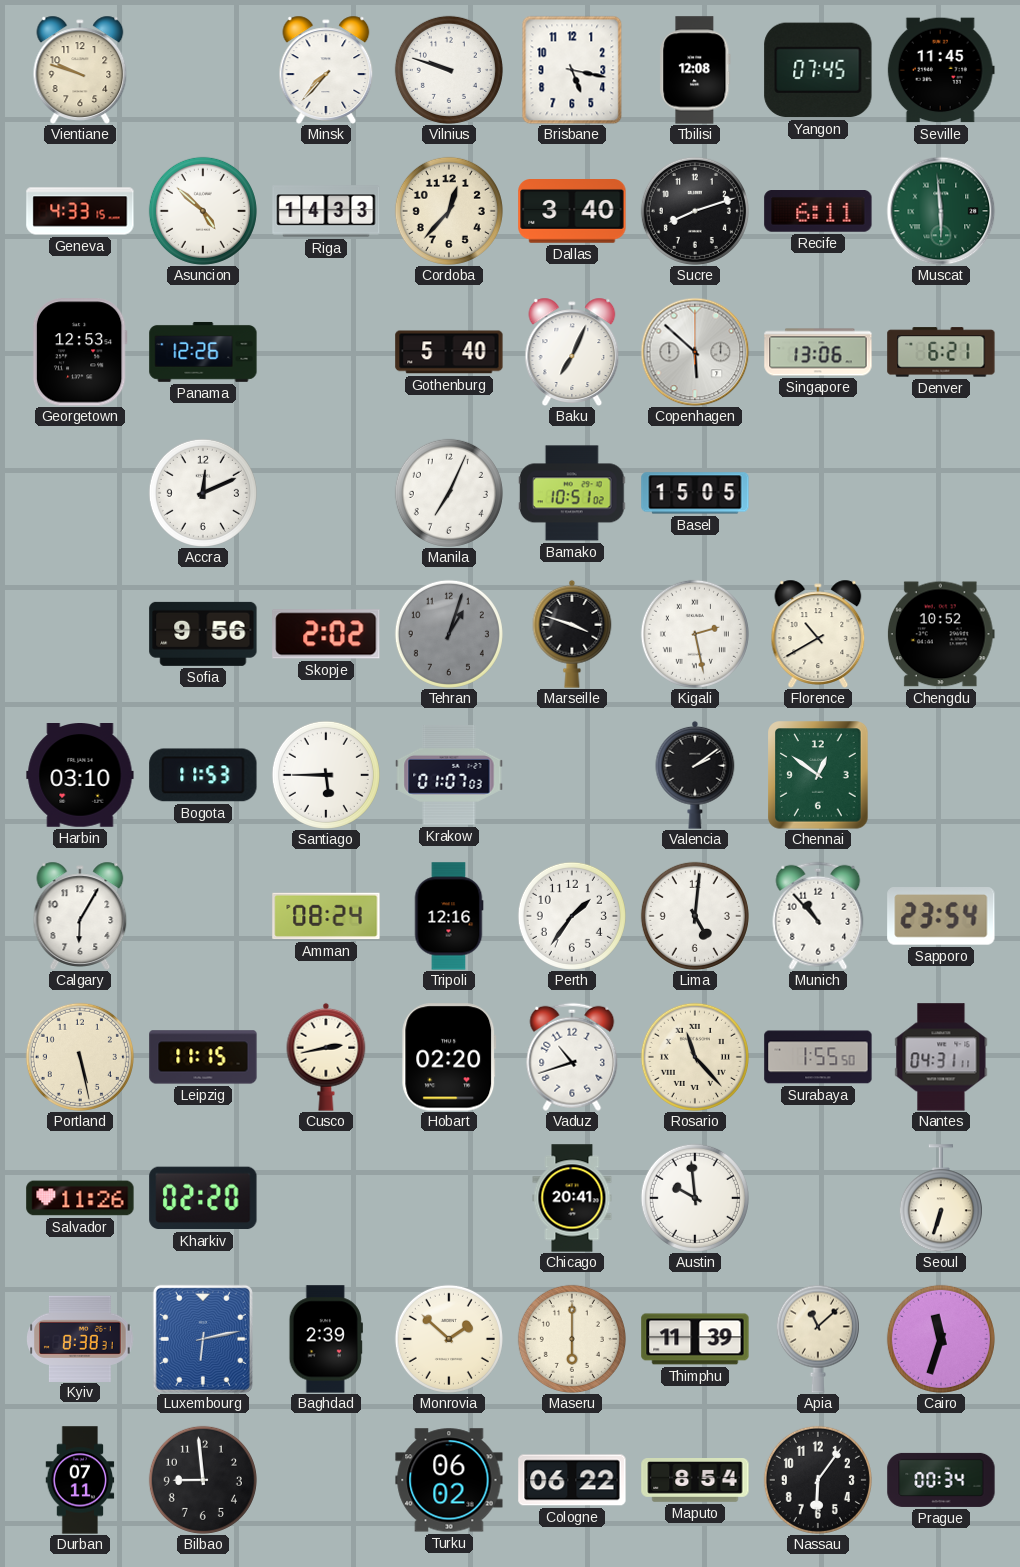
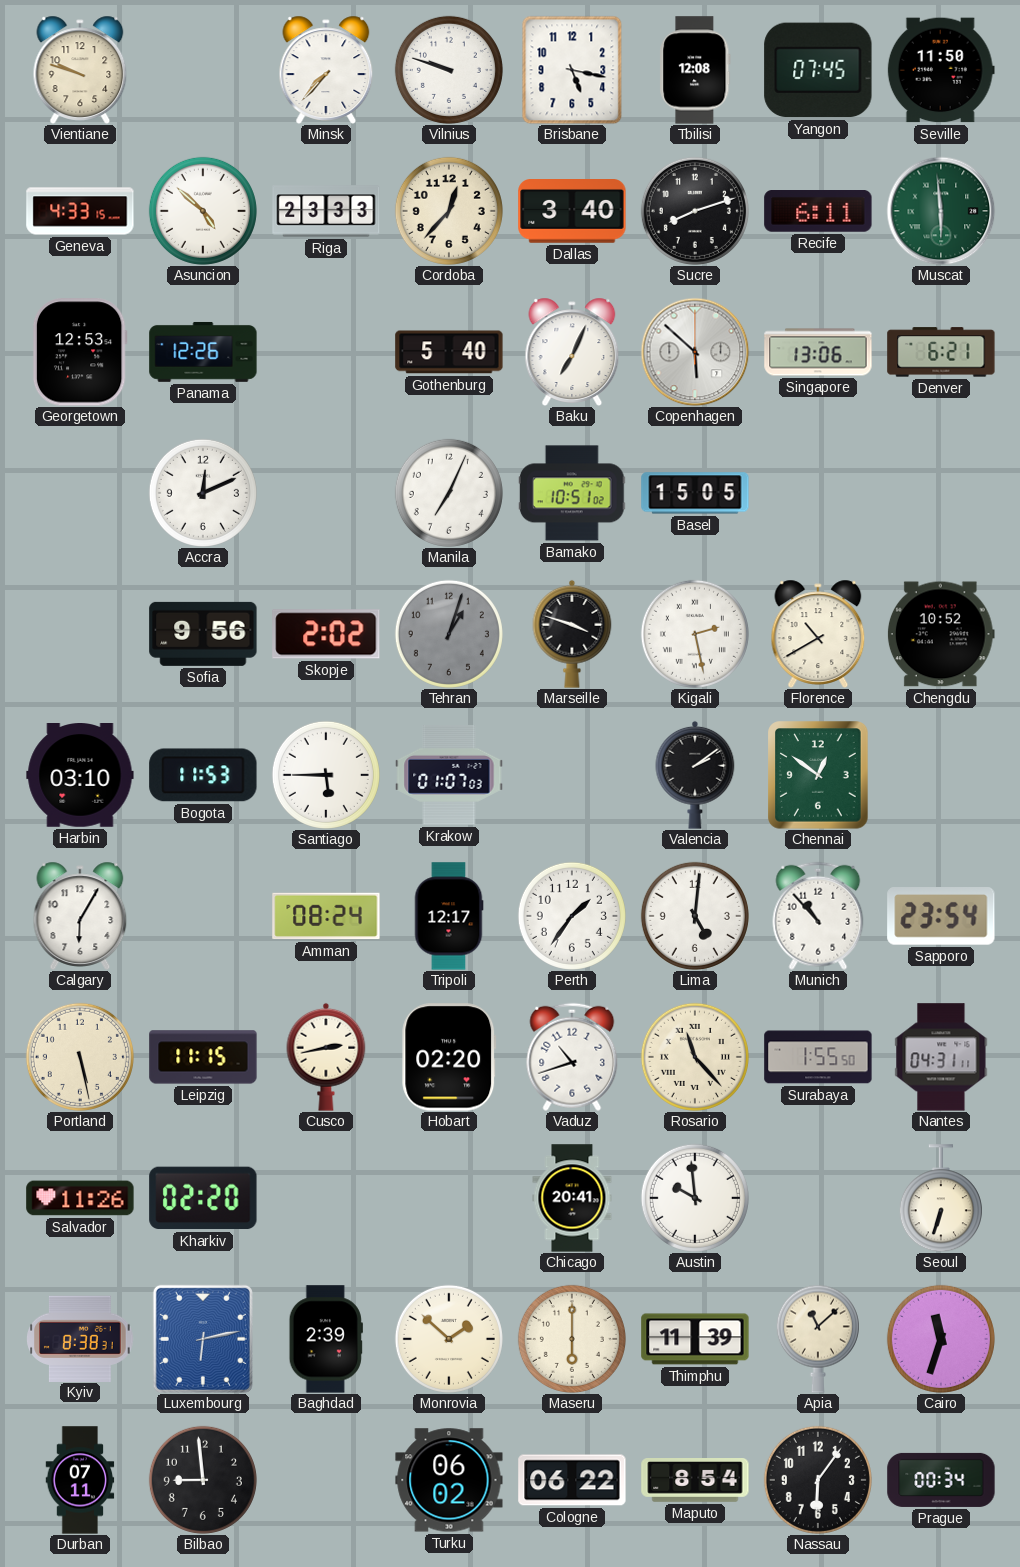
Seville: 11:45 -> 11:50 (941, 70)
Riga: 14:33 -> 23:33 (326, 211)
Tripoli: 12:16 -> 12:17 (449, 916)
